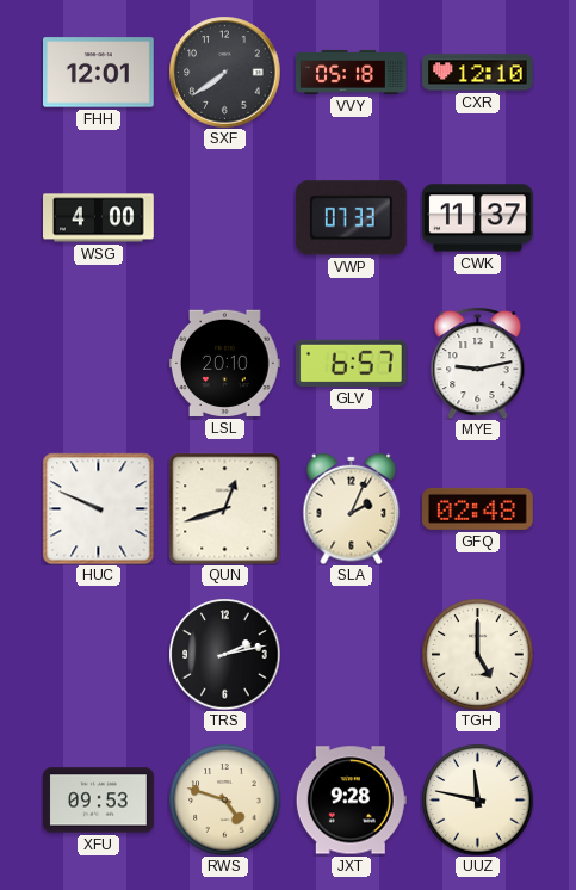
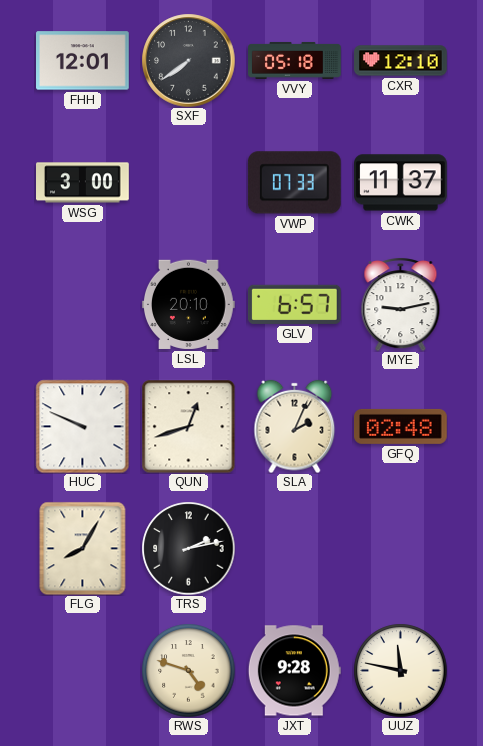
WSG: 4:00 -> 3:00 (83, 183)
FLG: none -> 8:05 (83, 548)
TGH: 5:00 -> none (477, 654)
XFU: 09:53 -> none (99, 801)
